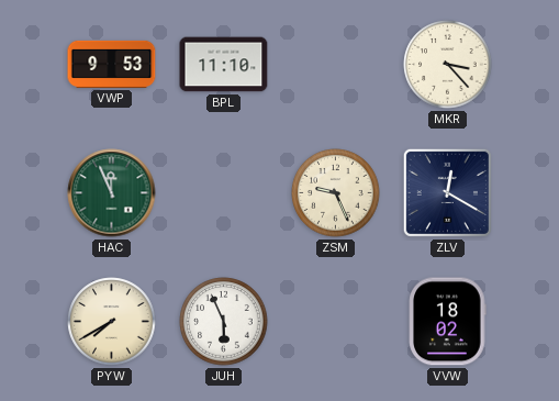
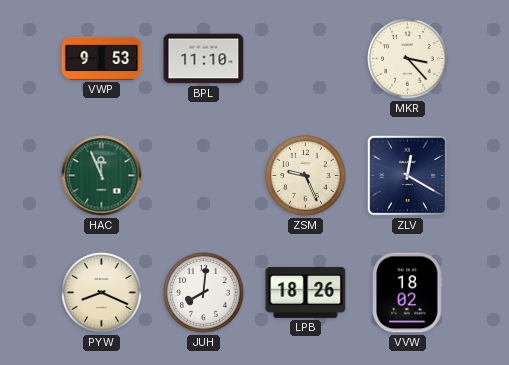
PYW: 7:40 -> 8:19 (102, 293)
JUH: 5:56 -> 8:01 (204, 293)
LPB: none -> 18:26 (306, 292)
